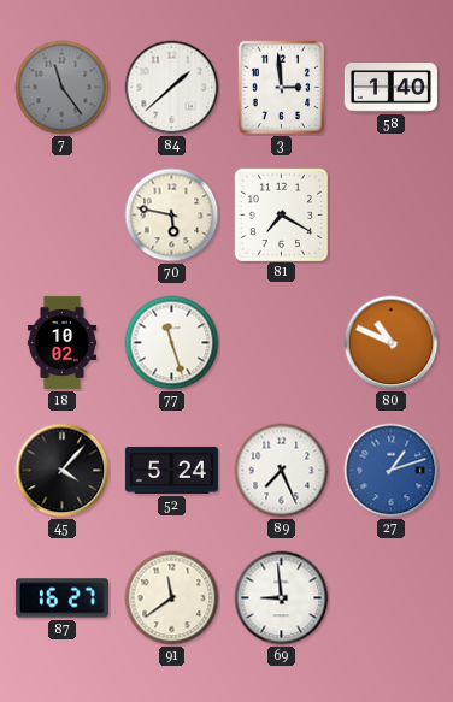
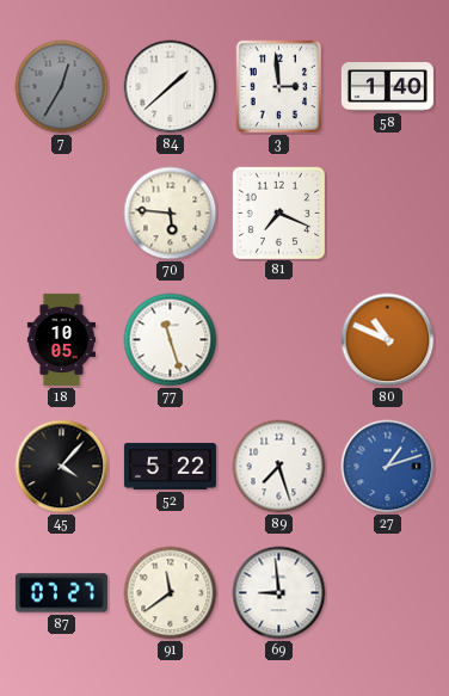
7: 11:24 -> 12:35 (62, 87)
70: 5:47 -> 5:46 (171, 214)
81: 7:20 -> 7:19 (278, 213)
18: 10:02 -> 10:05 (61, 339)
52: 5:24 -> 5:22 (170, 466)
89: 7:26 -> 7:27 (279, 467)
87: 16:27 -> 07:27 (61, 593)
